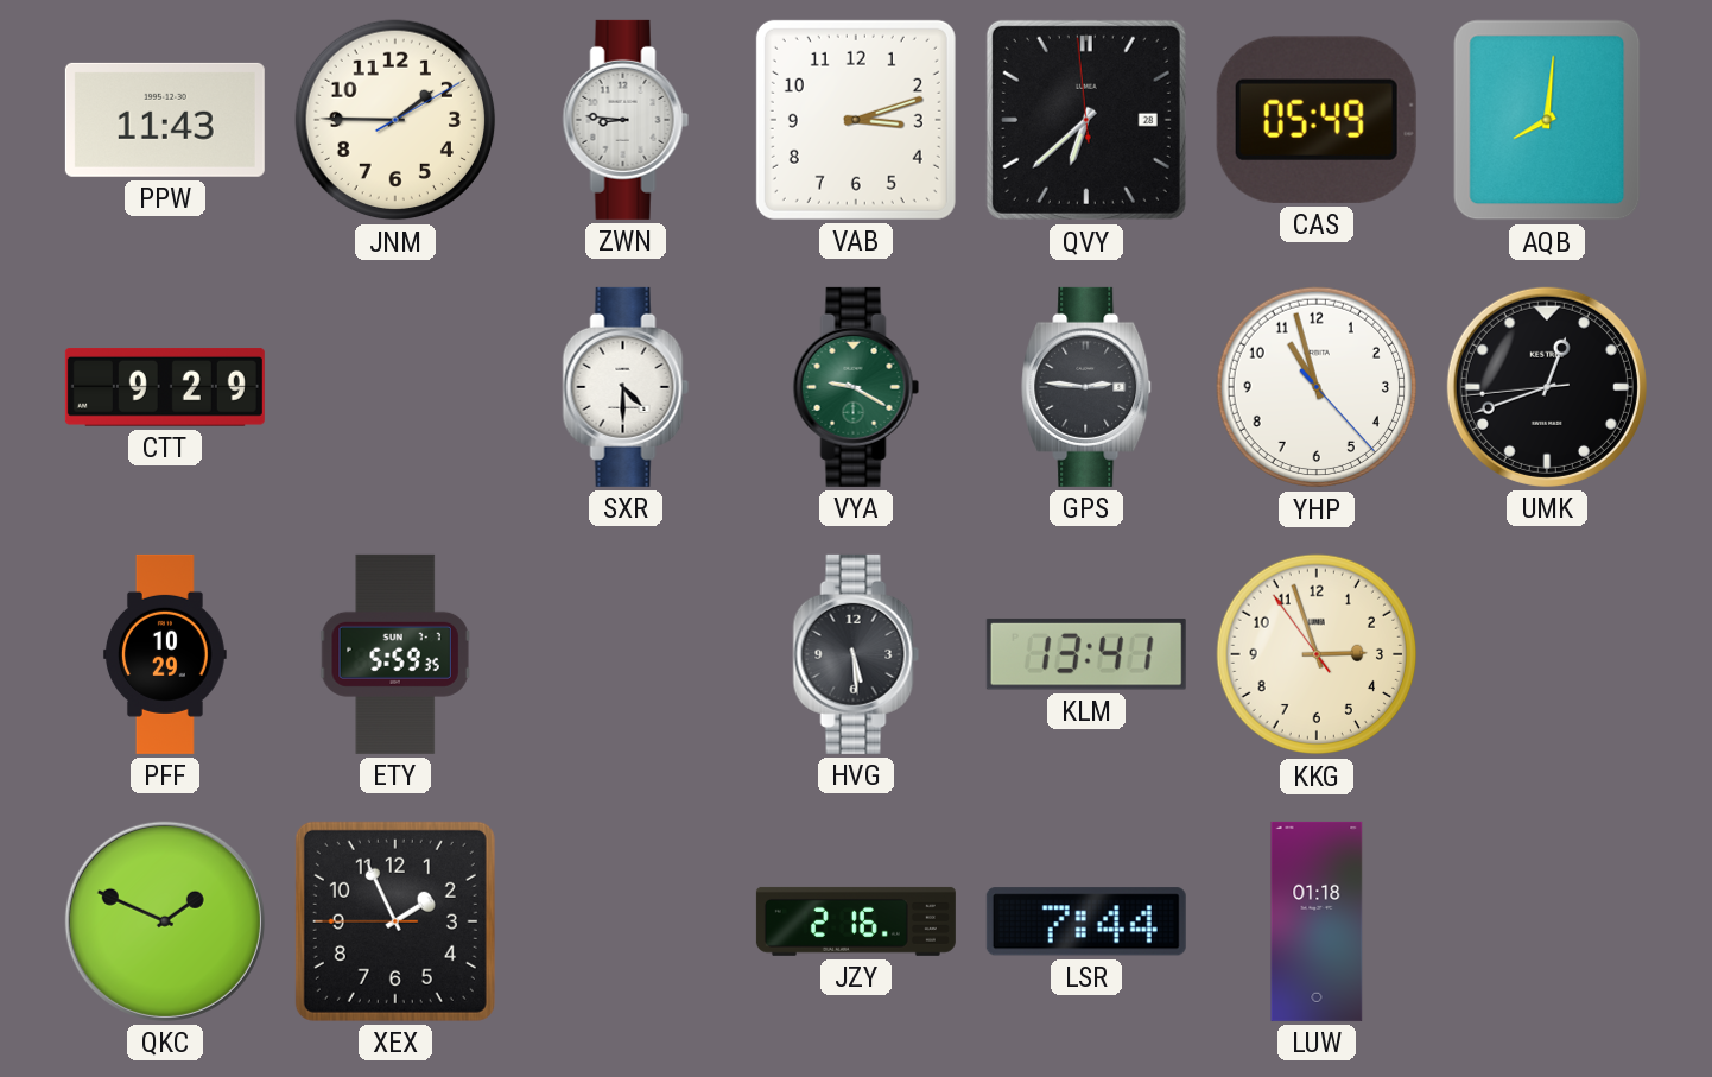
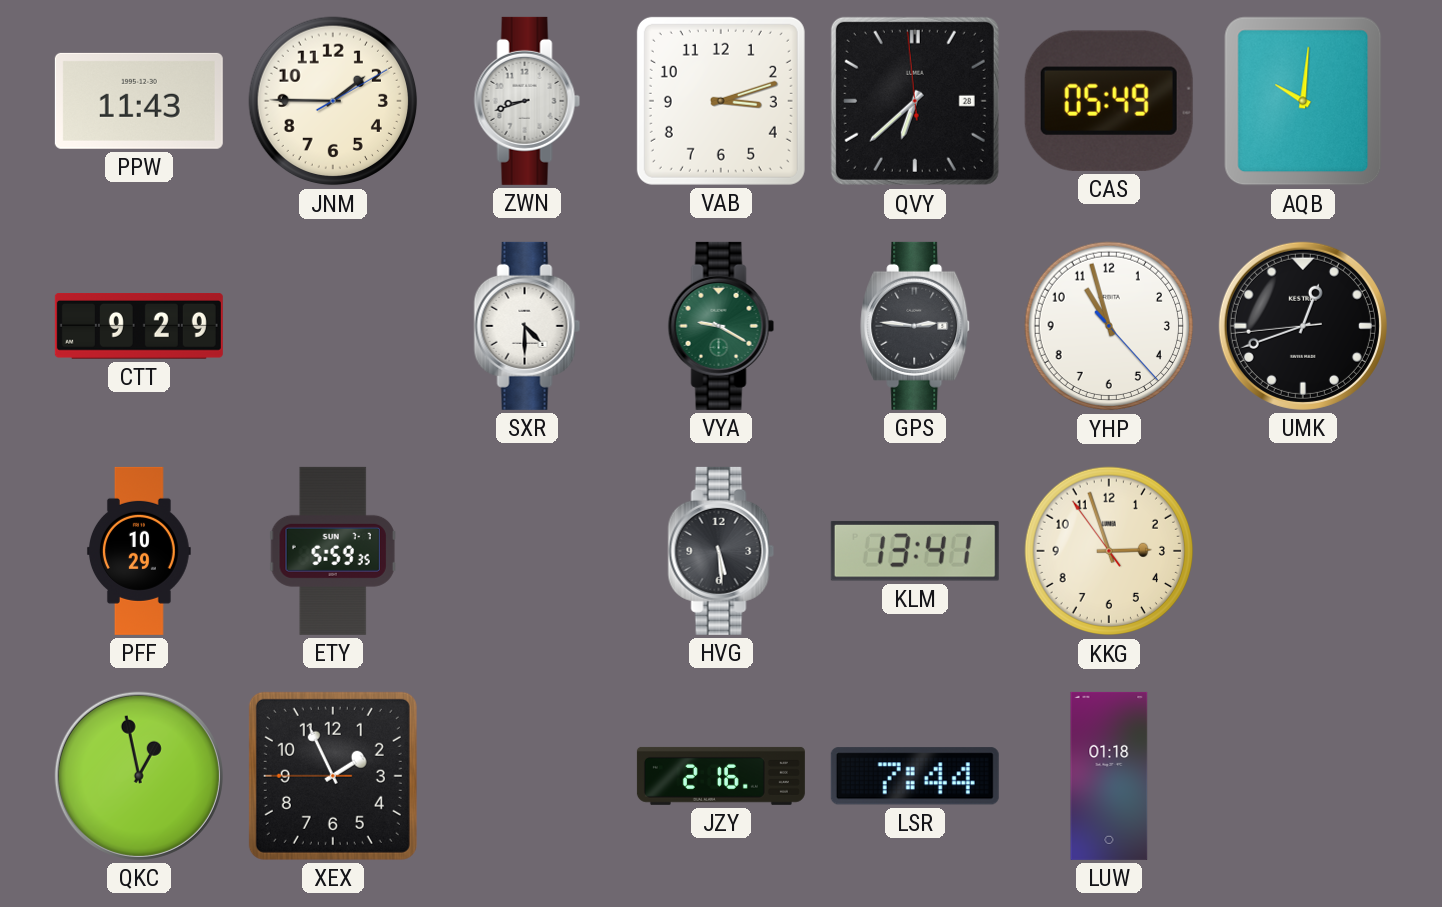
ZWN: 8:46 -> 8:42 (527, 101)
AQB: 8:01 -> 10:01 (1303, 101)
QKC: 1:49 -> 12:58 (139, 776)
